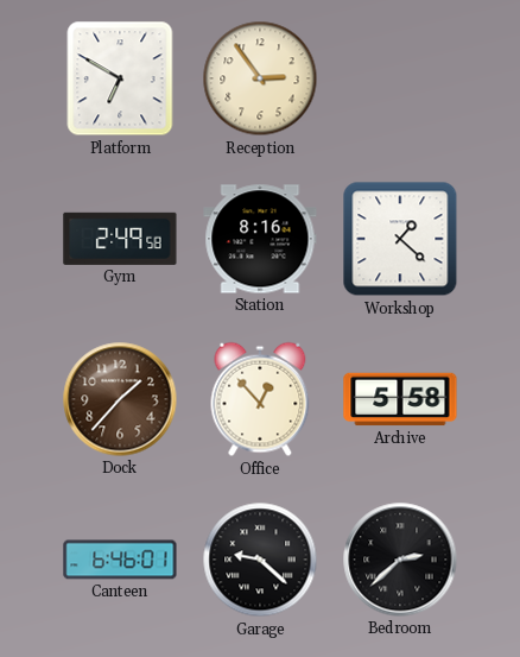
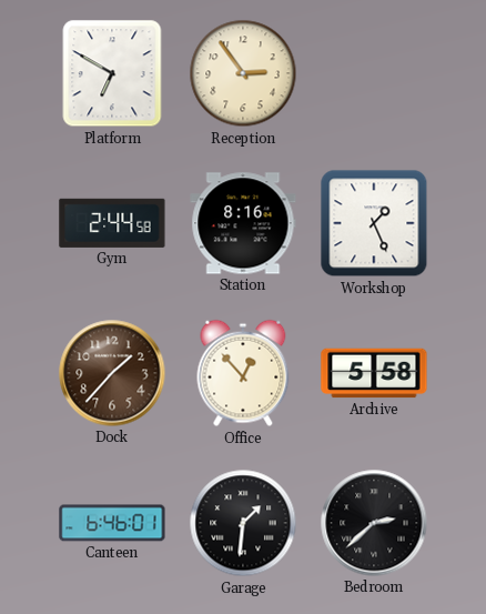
Gym: 2:49 -> 2:44 (112, 223)
Workshop: 1:22 -> 1:26 (374, 223)
Garage: 9:22 -> 1:31 (243, 523)
